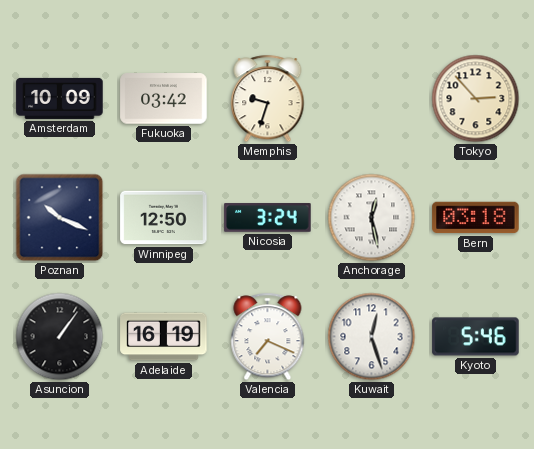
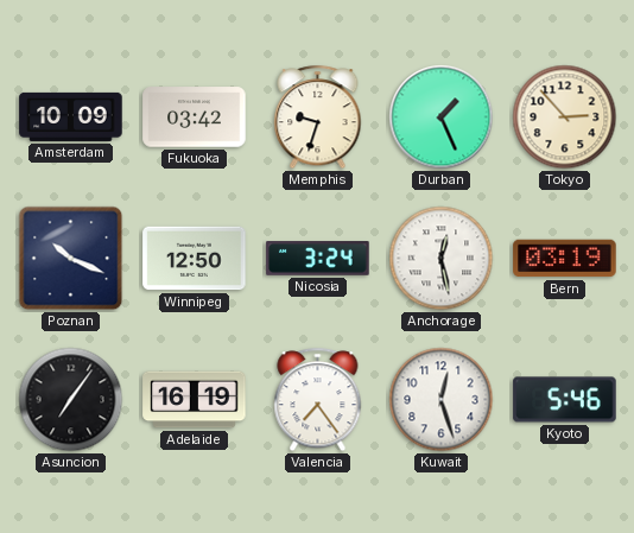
Durban: none -> 1:26 (442, 118)
Bern: 03:18 -> 03:19 (565, 259)
Asuncion: 1:06 -> 7:06 (71, 400)
Valencia: 7:19 -> 7:24 (318, 400)
